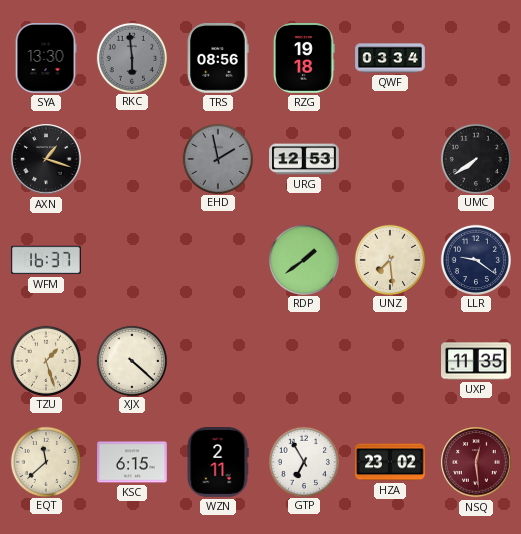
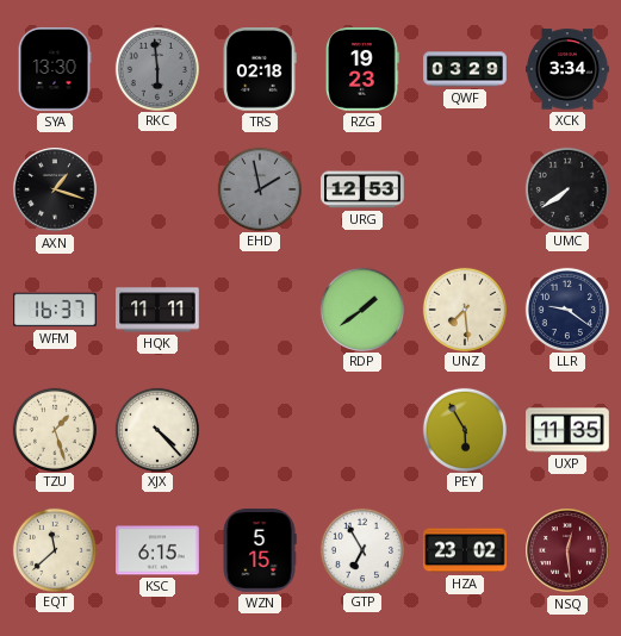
TRS: 08:56 -> 02:18 (260, 70)
RZG: 19:18 -> 19:23 (364, 70)
QWF: 03:34 -> 03:29 (465, 69)
XCK: none -> 3:34 (567, 69)
HQK: none -> 11:11 (157, 310)
XJX: 4:22 -> 4:23 (156, 429)
PEY: none -> 5:55 (464, 429)
WZN: 2:11 -> 5:15 (260, 550)
